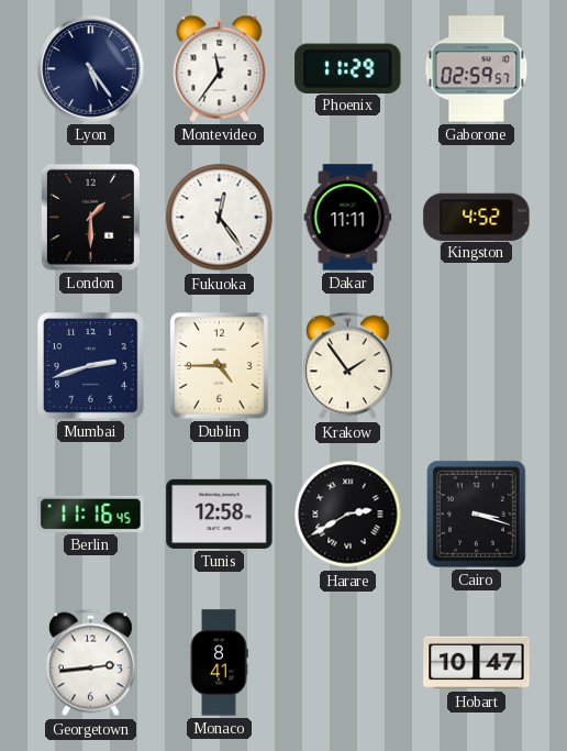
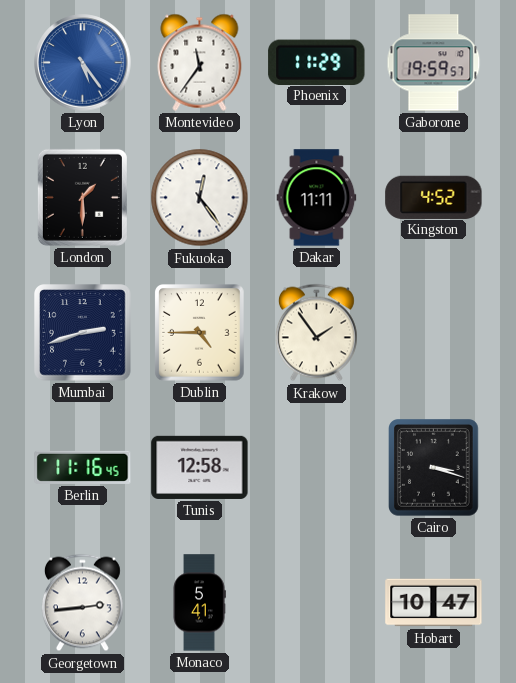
Lyon dial: navy -> blue (83, 63)
Gaborone: 02:59 -> 19:59 (434, 63)
Harare: 2:40 -> none (348, 515)
Monaco: 8:41 -> 5:41 (199, 603)
